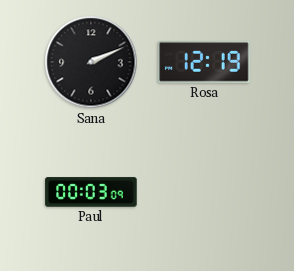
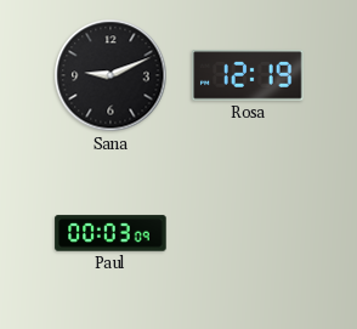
Sana: 2:11 -> 9:11 (110, 75)
